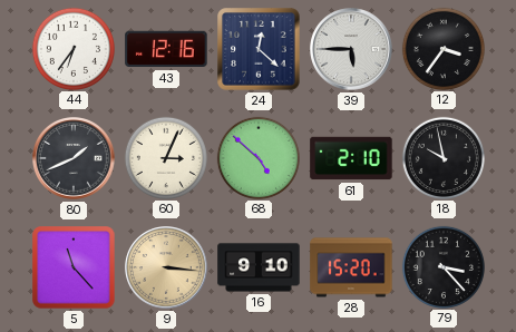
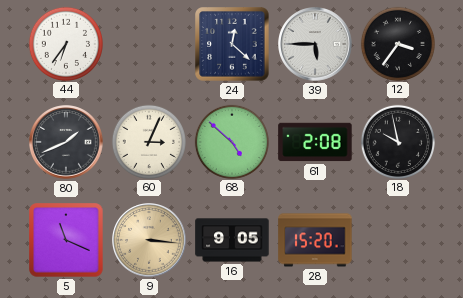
43: 12:16 -> none (166, 49)
61: 2:10 -> 2:08 (315, 142)
5: 11:23 -> 11:19 (66, 240)
16: 9:10 -> 9:05 (232, 240)
79: 3:23 -> none (442, 266)
